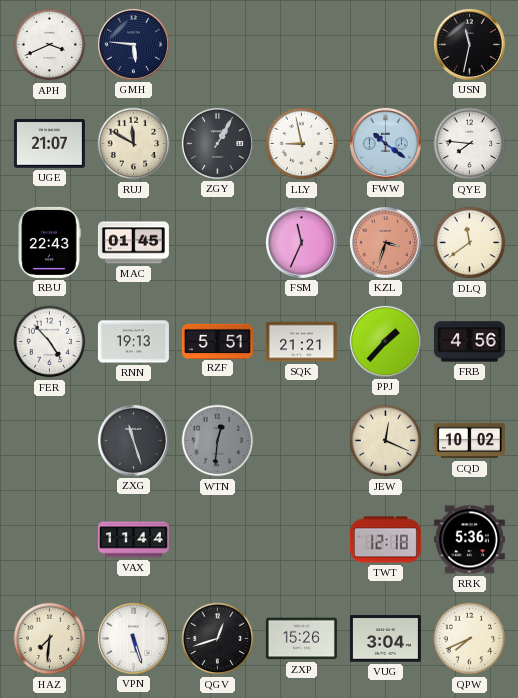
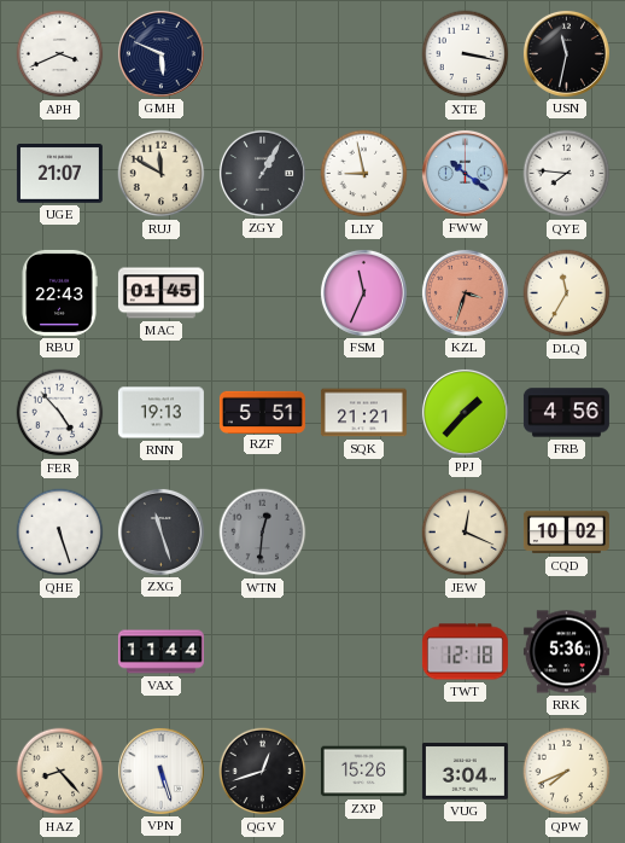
GMH: 5:46 -> 5:49 (160, 53)
XTE: none -> 3:17 (466, 54)
DLQ: 11:39 -> 11:35 (567, 293)
QHE: none -> 5:27 (60, 533)
HAZ: 7:31 -> 8:23 (60, 772)
